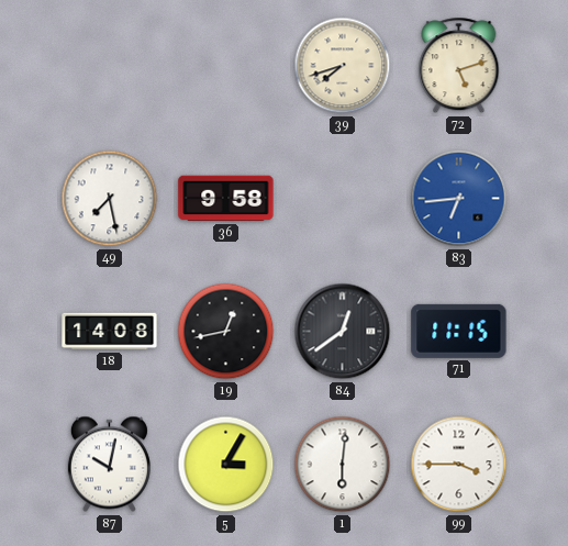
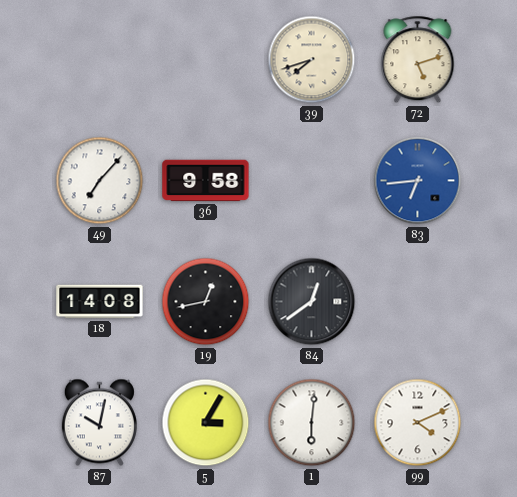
49: 7:28 -> 7:07 (100, 181)
71: 11:15 -> none (459, 331)
99: 3:45 -> 4:11 (418, 423)
